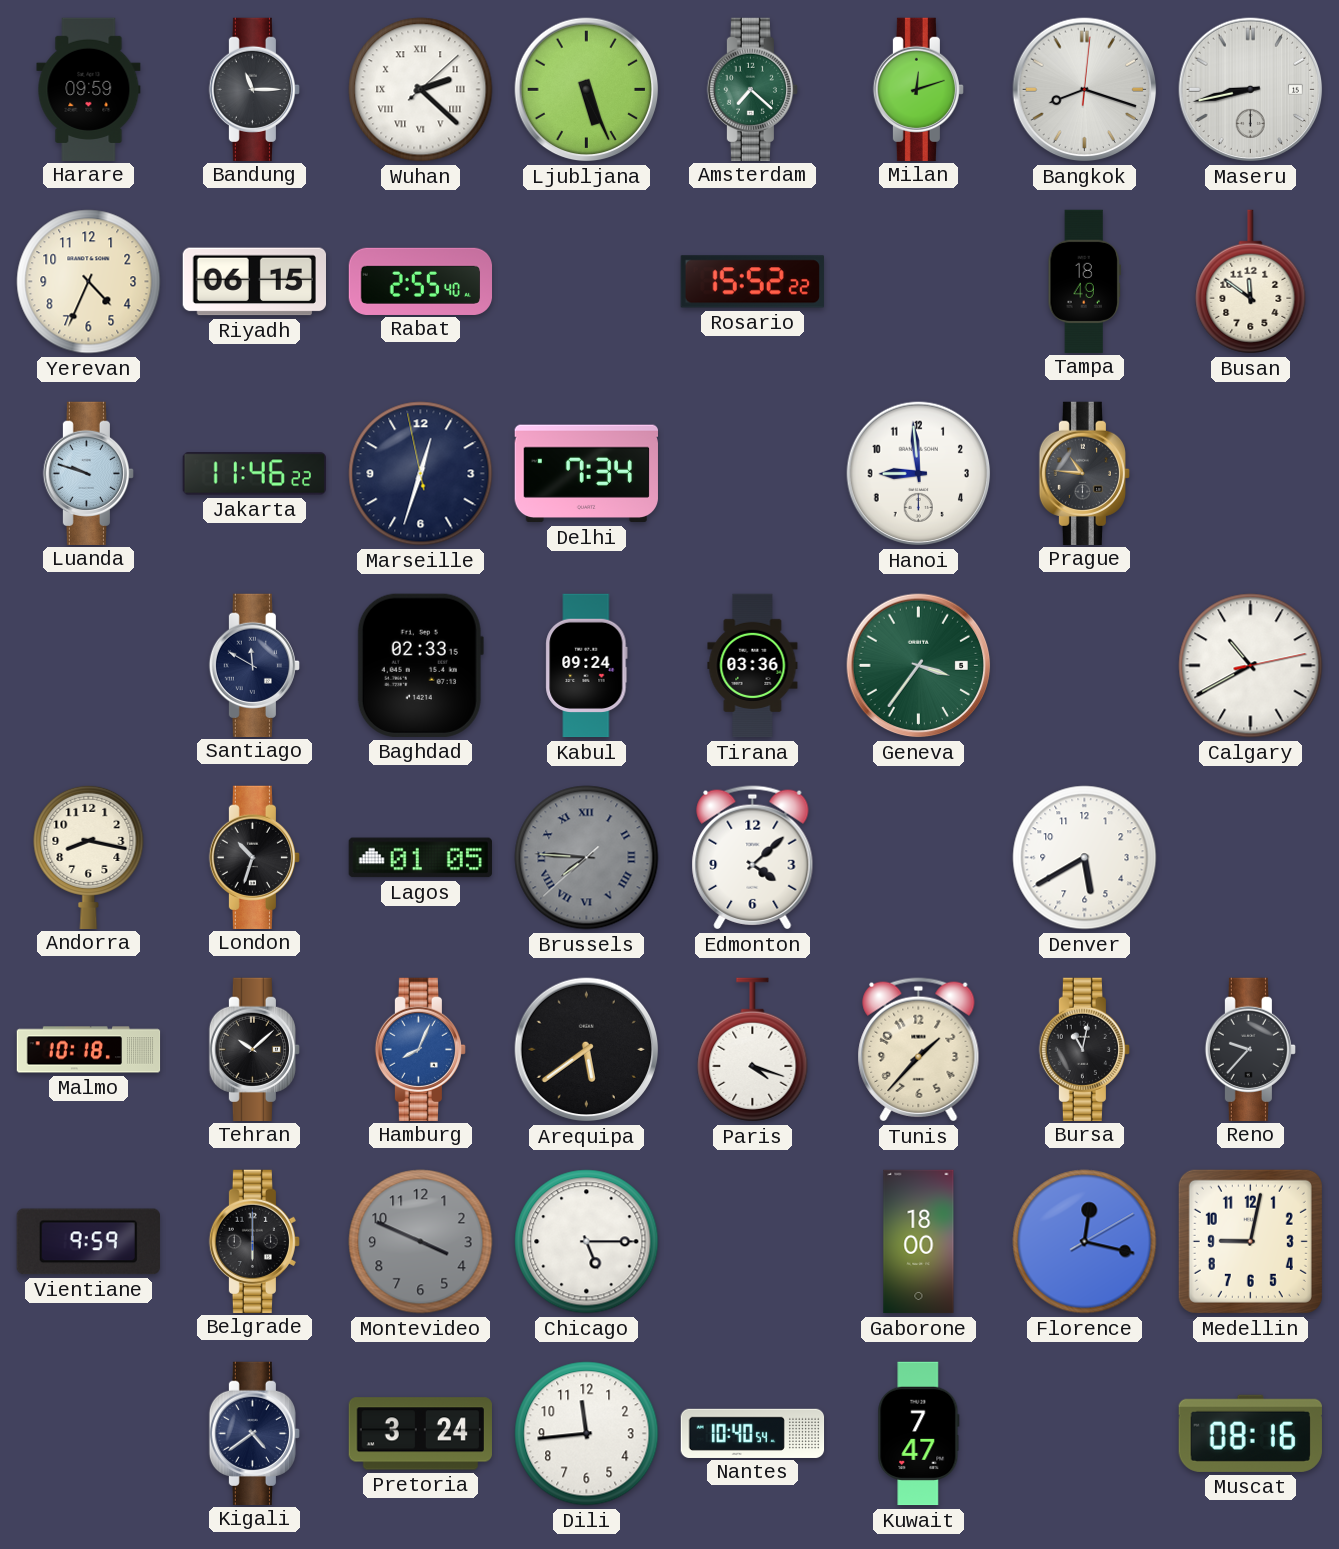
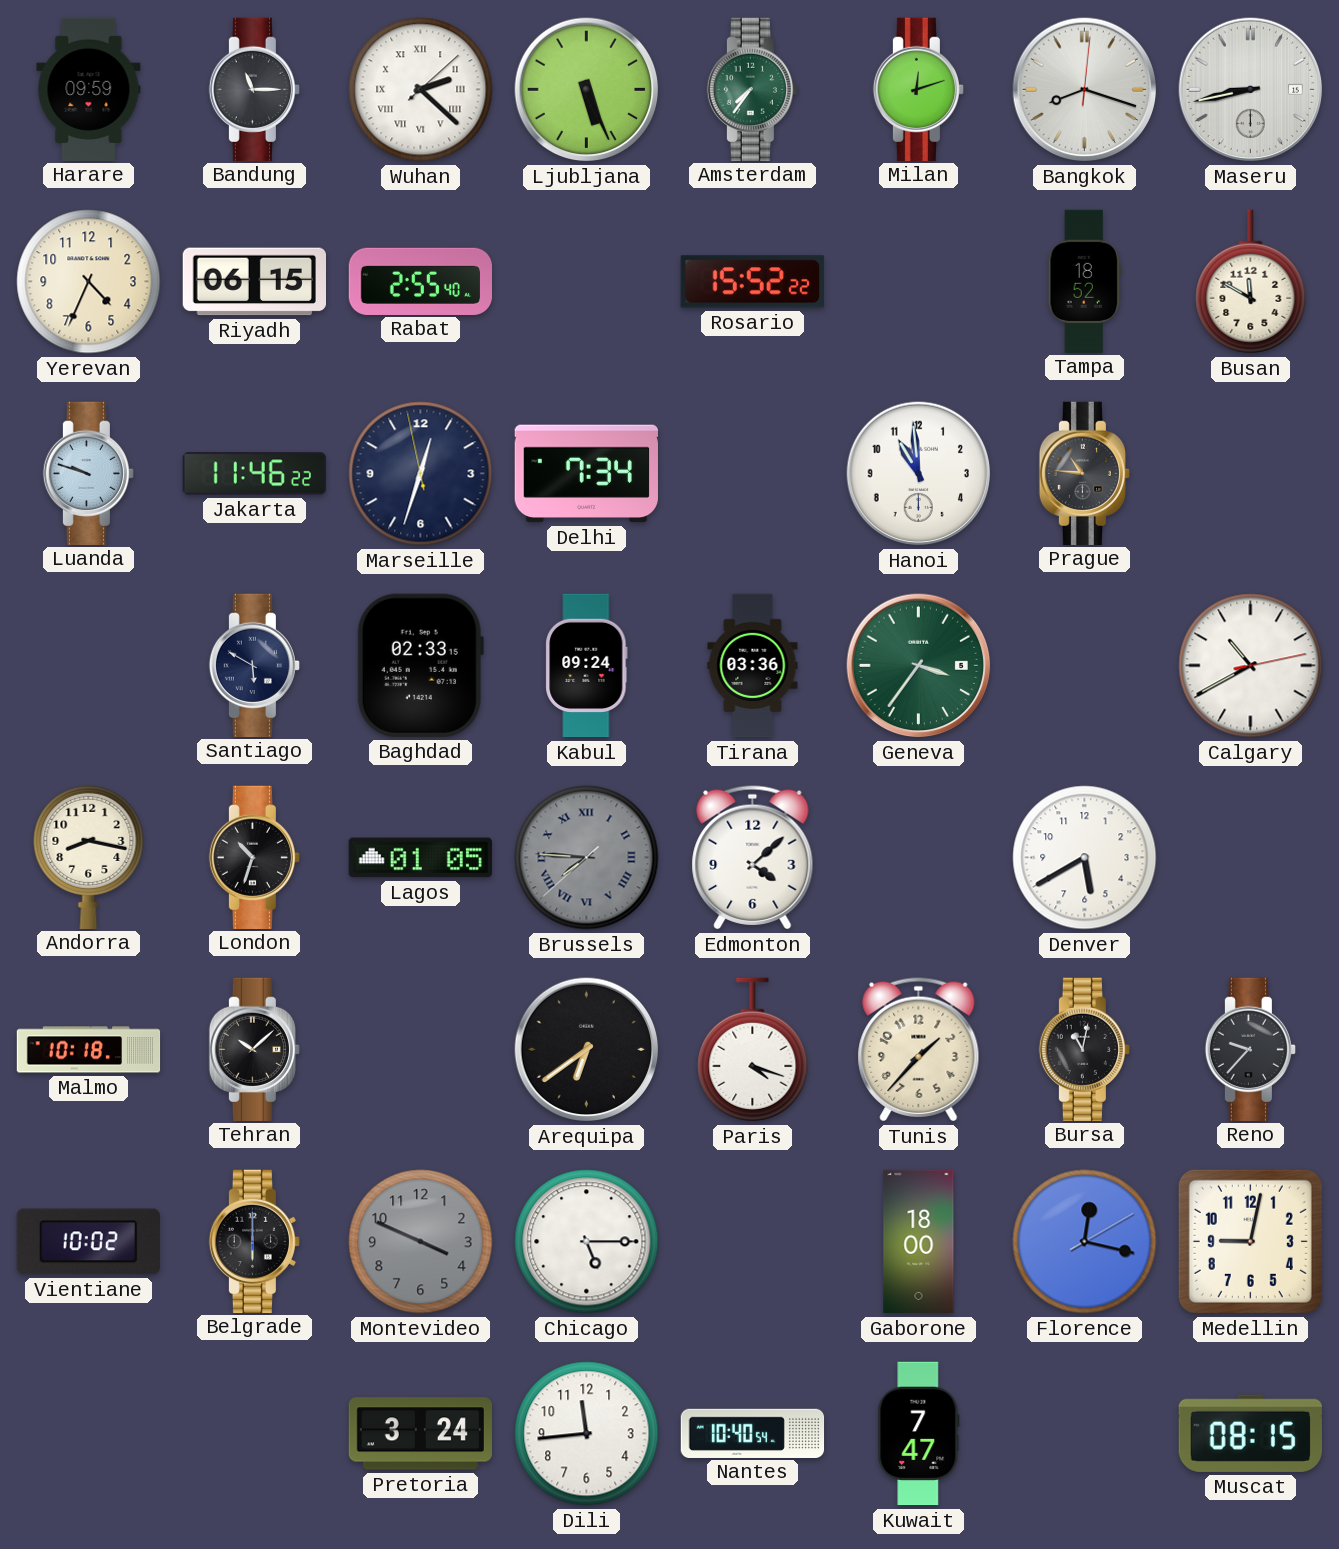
Amsterdam: 7:22 -> 7:36 (752, 89)
Tampa: 18:49 -> 18:52 (1084, 281)
Busan: 11:51 -> 11:50 (1251, 282)
Hanoi: 8:59 -> 10:59 (919, 474)
Santiago: 11:50 -> 5:50 (254, 665)
Hamburg: 8:04 -> none (420, 1049)
Arequipa: 5:39 -> 6:39 (587, 1050)
Vientiane: 9:59 -> 10:02 (88, 1242)
Kigali: 4:39 -> none (254, 1433)
Muscat: 08:16 -> 08:15 (1250, 1433)
